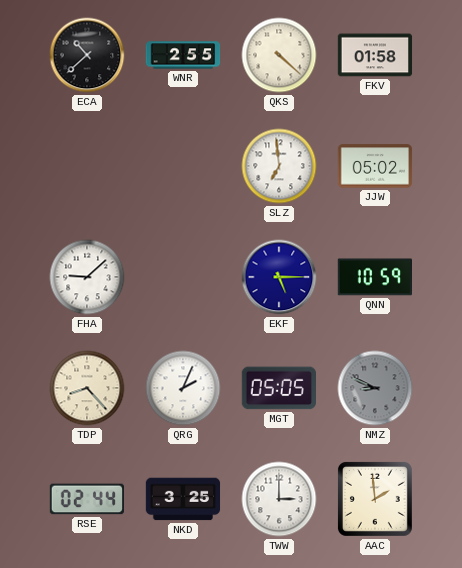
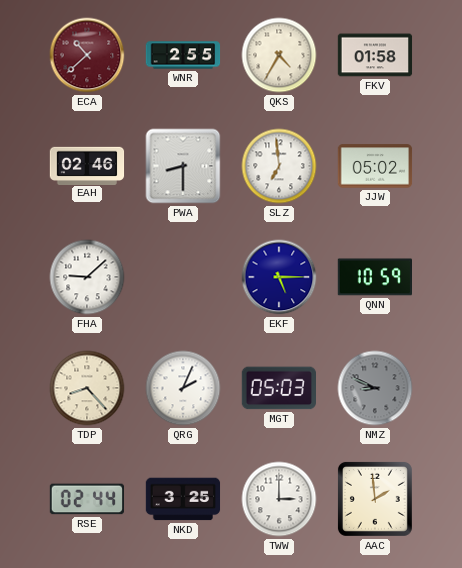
ECA dial: black -> burgundy (87, 55)
QKS: 4:22 -> 4:35 (279, 55)
EAH: none -> 02:46 (87, 165)
PWA: none -> 8:30 (183, 166)
MGT: 05:05 -> 05:03 (278, 388)
